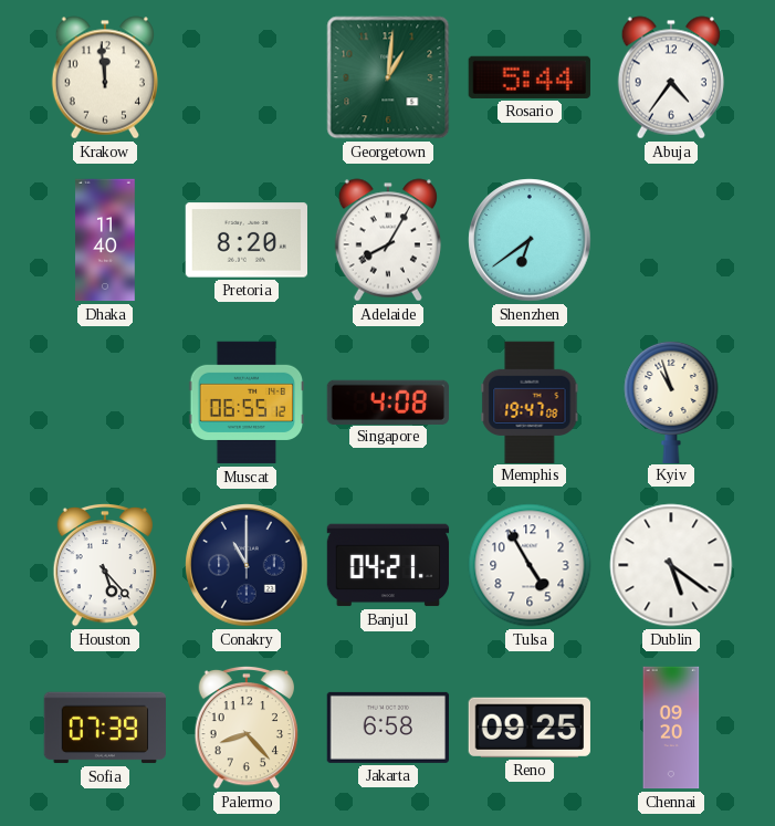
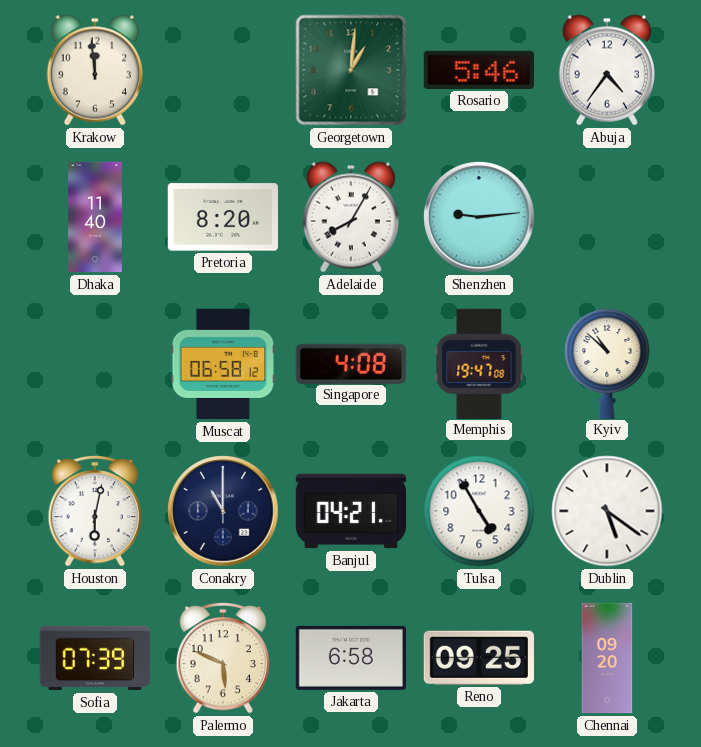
Rosario: 5:44 -> 5:46 (479, 70)
Shenzhen: 6:39 -> 9:14 (479, 217)
Muscat: 06:55 -> 06:58 (223, 364)
Kyiv: 10:57 -> 10:52 (607, 363)
Houston: 5:23 -> 6:02 (94, 511)
Palermo: 8:23 -> 5:49 (222, 658)
